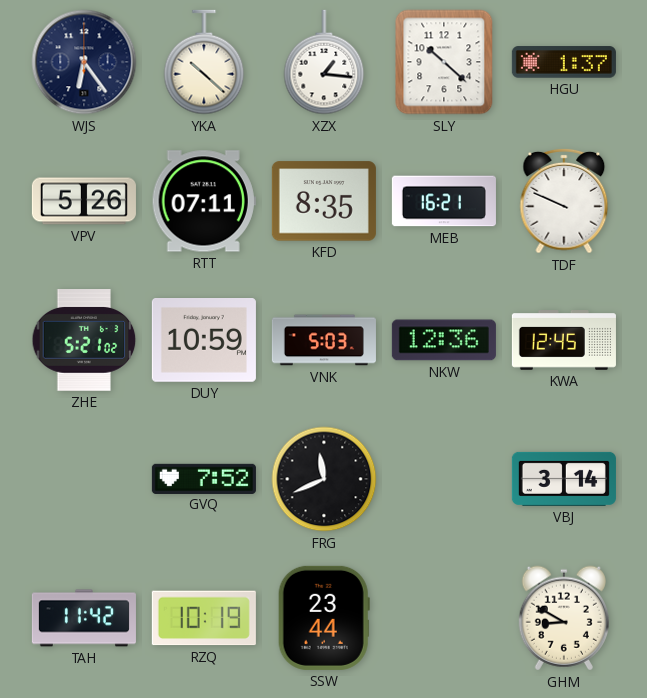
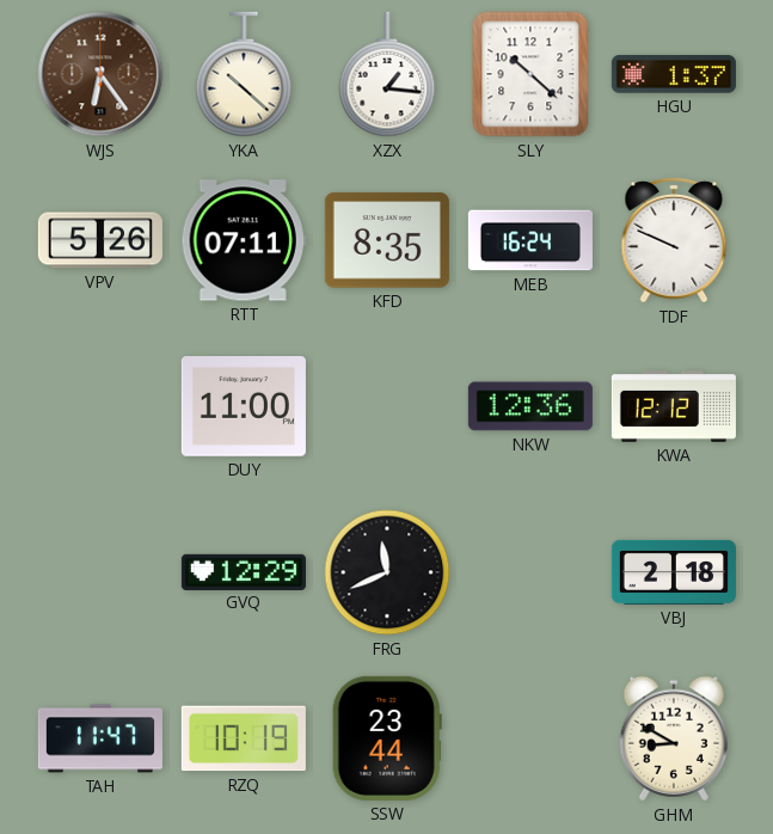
WJS dial: navy -> brown (100, 74)
MEB: 16:21 -> 16:24 (530, 240)
ZHE: 5:21 -> none (84, 340)
DUY: 10:59 -> 11:00 (244, 407)
VNK: 5:03 -> none (324, 340)
KWA: 12:45 -> 12:12 (674, 407)
GVQ: 7:52 -> 12:29 (244, 571)
VBJ: 3:14 -> 2:18 (674, 572)
TAH: 11:42 -> 11:47 (100, 738)
